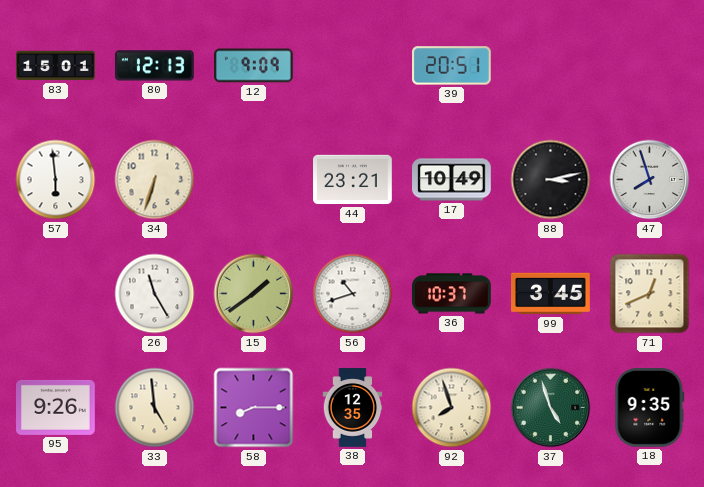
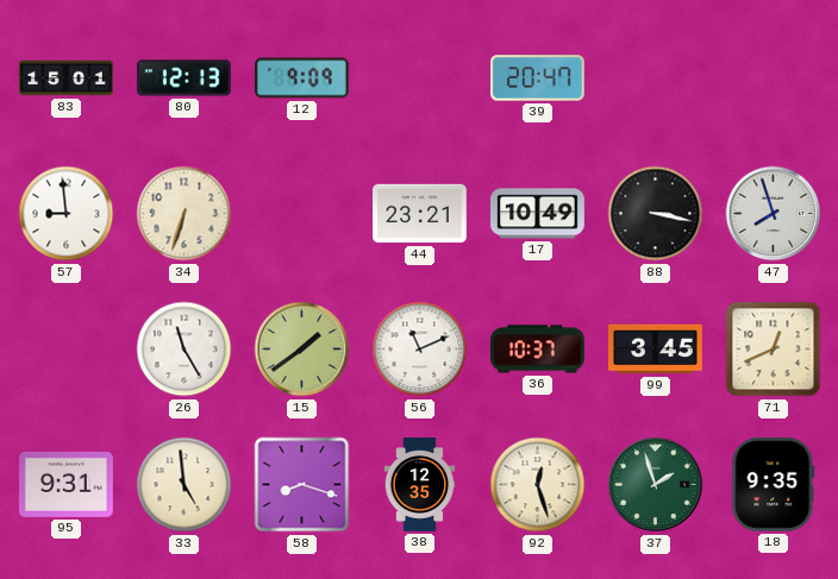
39: 20:51 -> 20:47 (538, 78)
57: 5:59 -> 8:59 (67, 214)
88: 3:13 -> 3:17 (656, 214)
56: 10:42 -> 11:11 (420, 350)
95: 9:26 -> 9:31 (67, 484)
58: 8:15 -> 8:18 (302, 485)
92: 7:57 -> 12:27 (538, 485)
37: 4:57 -> 1:57 (656, 485)
